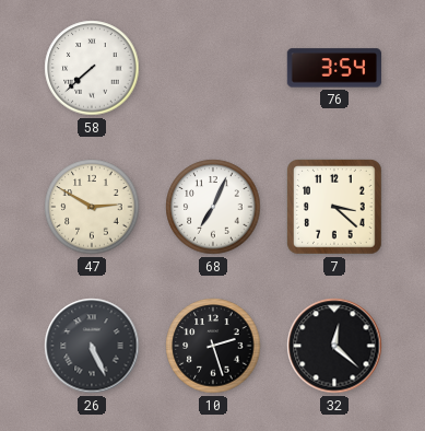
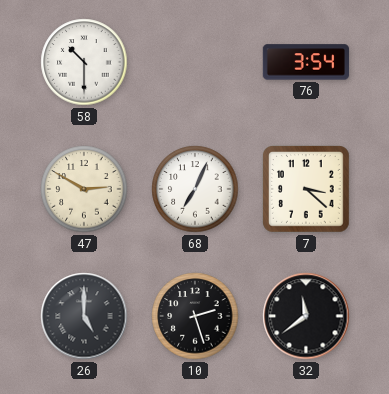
58: 7:38 -> 10:30 (84, 62)
26: 5:26 -> 5:00 (84, 316)
32: 12:22 -> 11:39 (306, 316)
